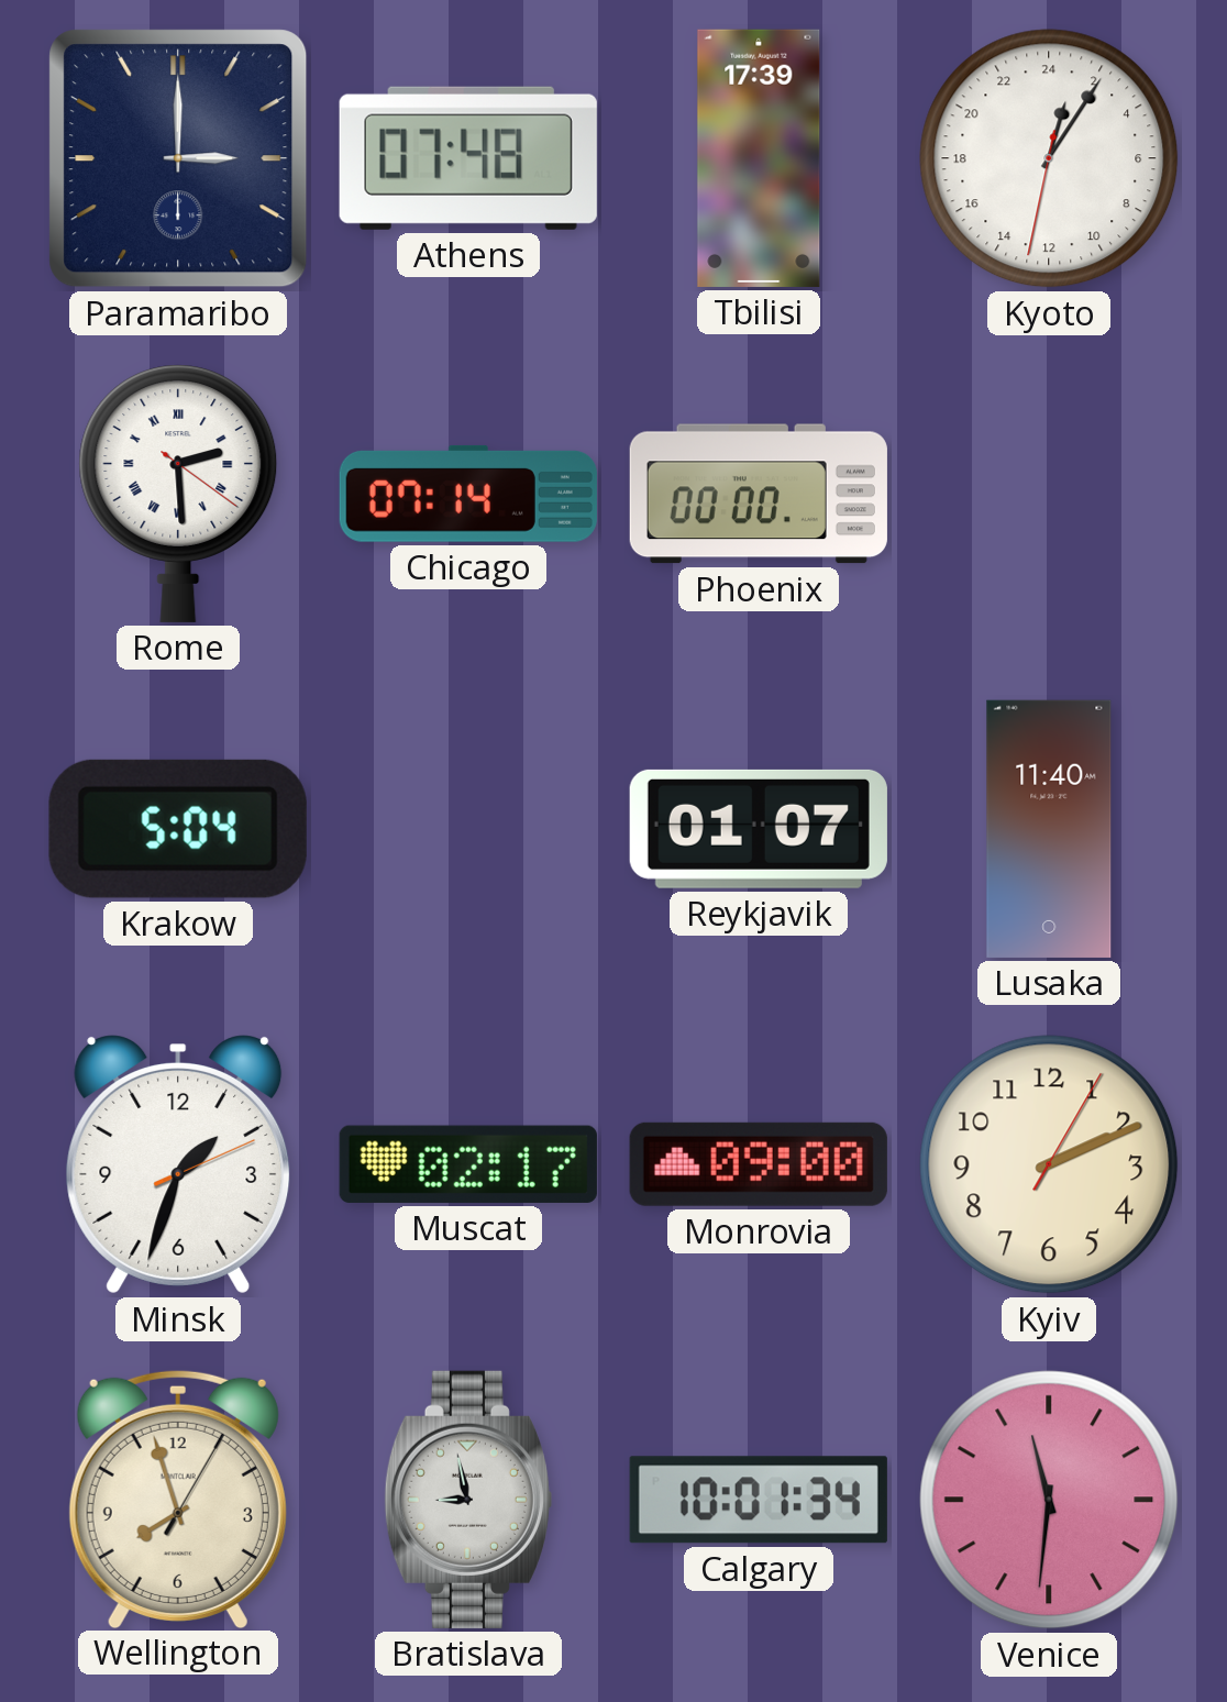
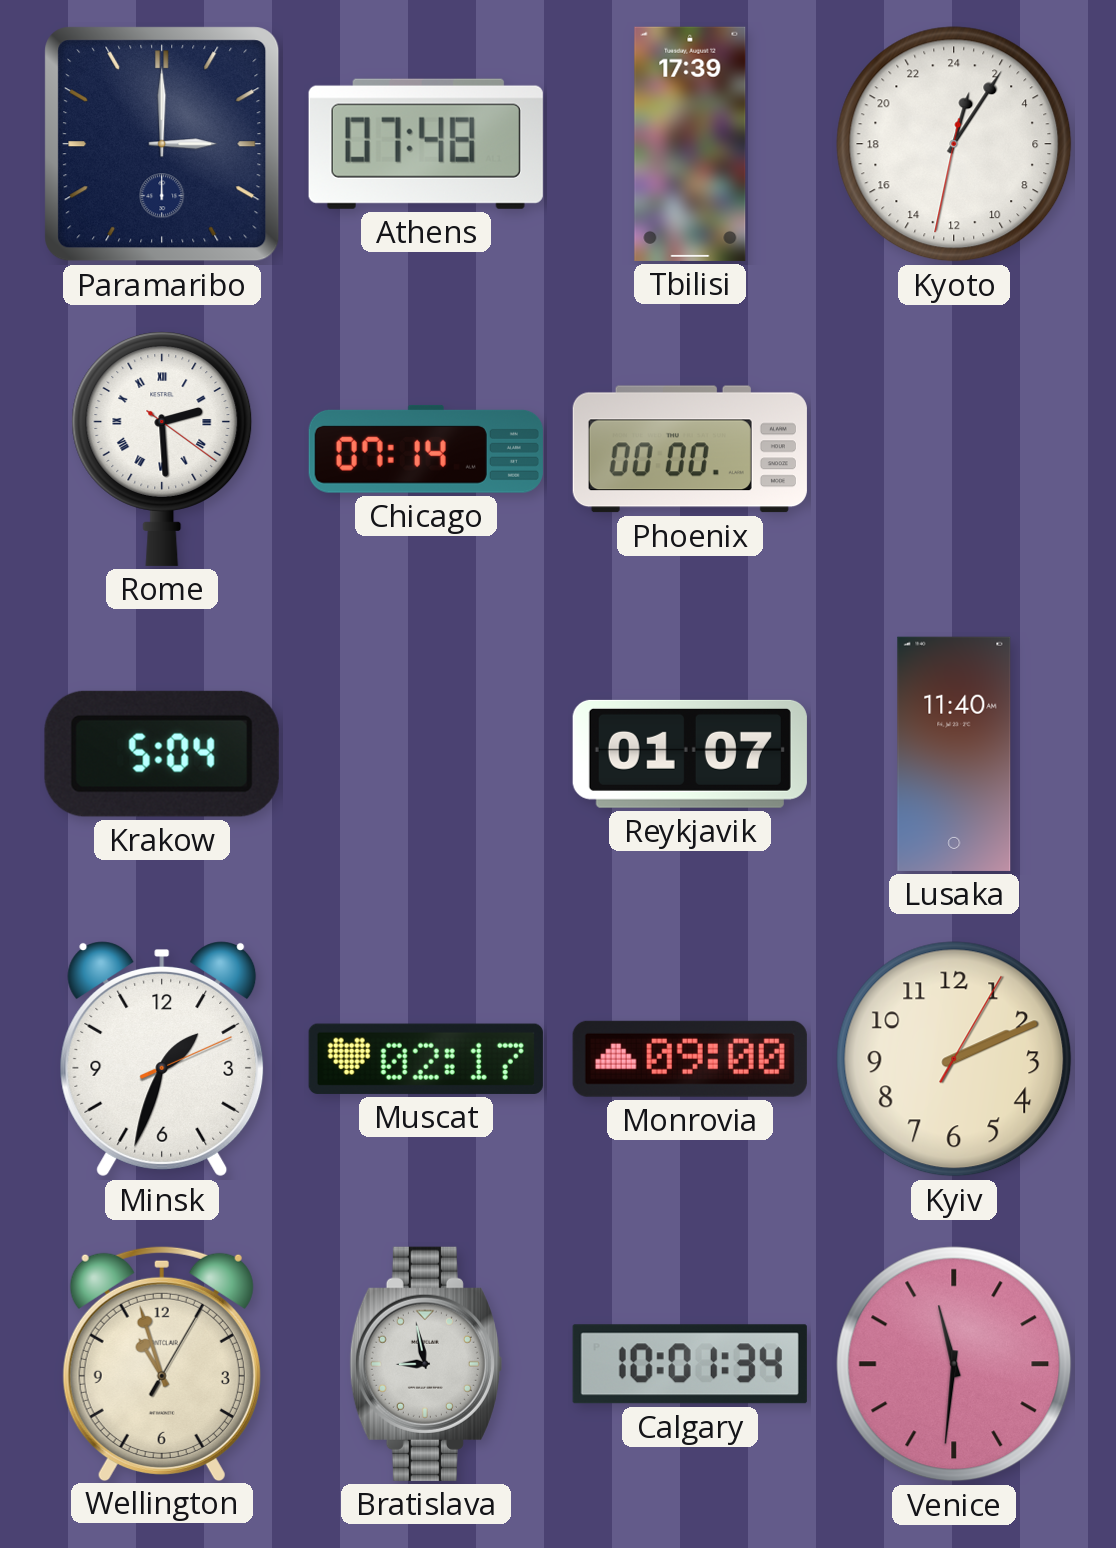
Wellington: 7:57 -> 10:57 (162, 1363)
